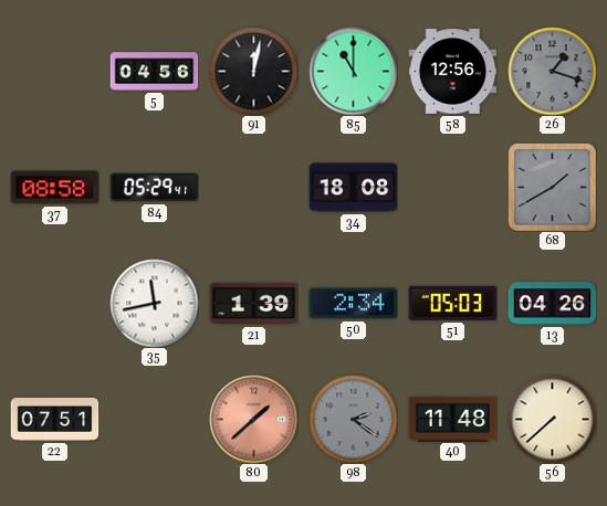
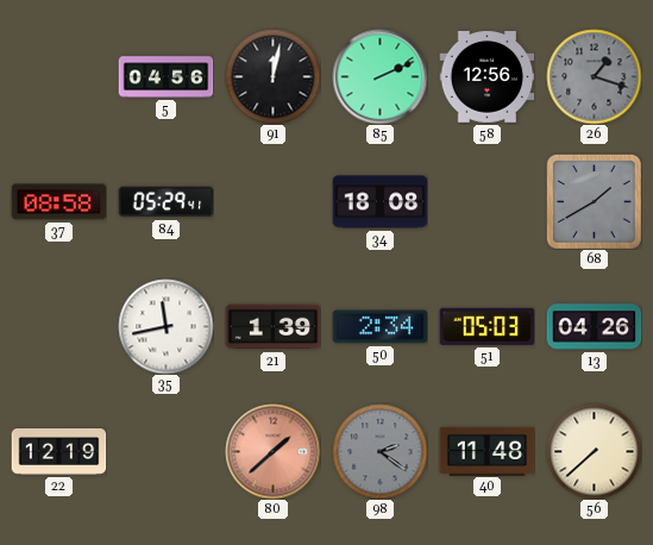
85: 11:00 -> 2:11 (379, 76)
22: 07:51 -> 12:19 (58, 452)
